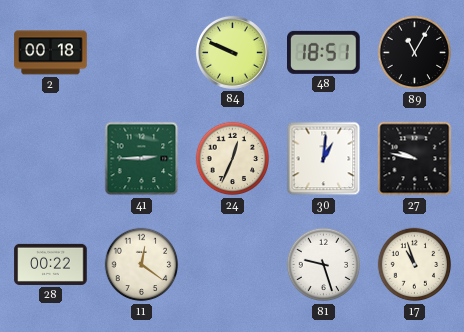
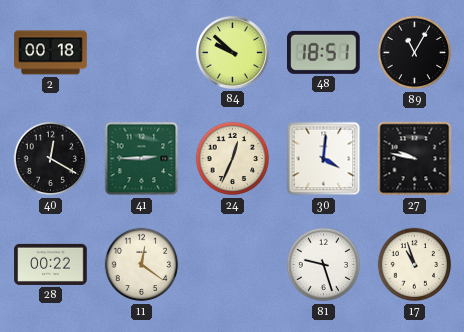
84: 9:49 -> 9:52 (232, 52)
40: none -> 12:20 (51, 159)
30: 1:01 -> 4:01 (324, 159)
